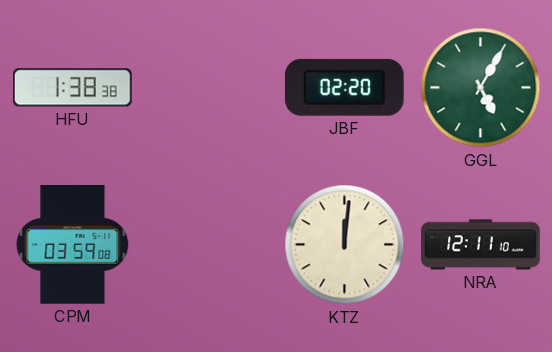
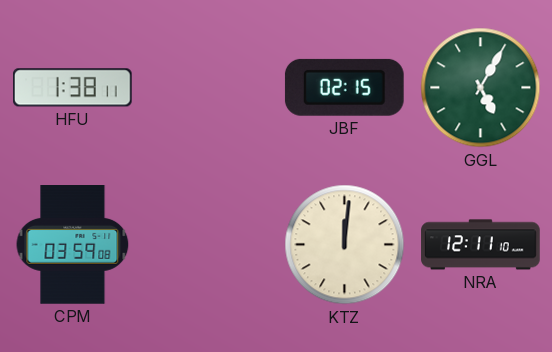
HFU: 1:38:38 -> 1:38:11 (73, 88)
JBF: 02:20 -> 02:15 (344, 87)
